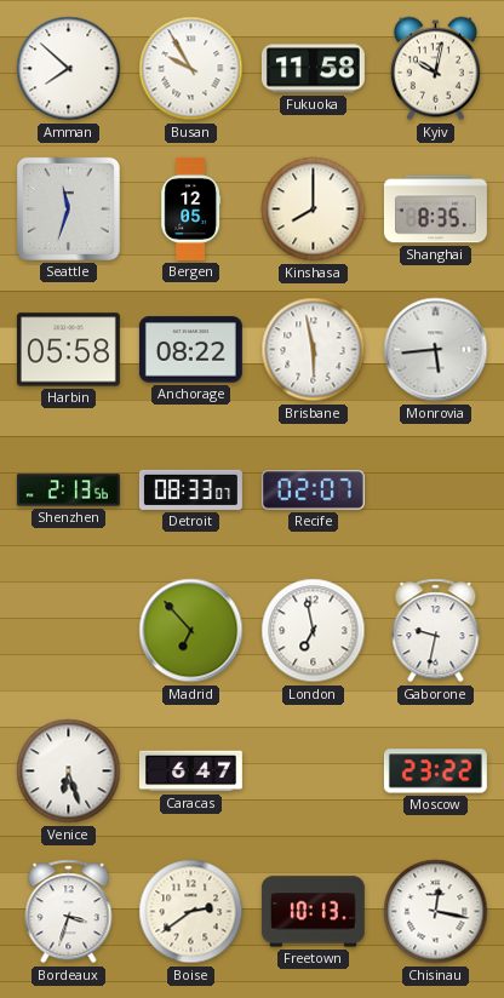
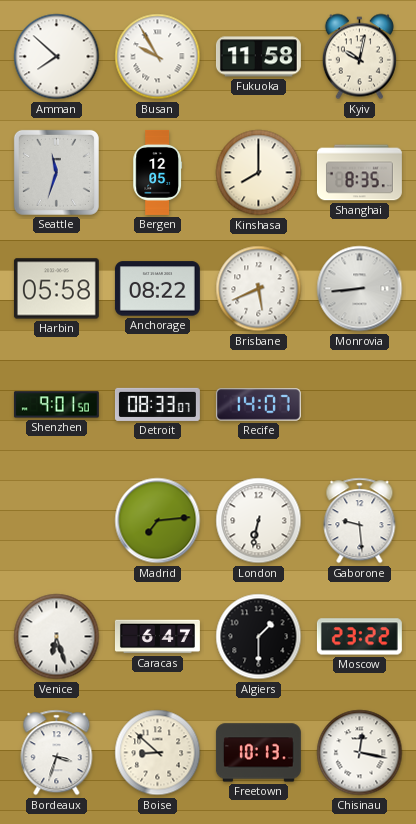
Brisbane: 5:58 -> 5:41 (259, 289)
Monrovia: 5:44 -> 8:44 (360, 289)
Shenzhen: 2:13 -> 9:01 (56, 405)
Recife: 02:07 -> 14:07 (258, 405)
Madrid: 6:53 -> 7:14 (158, 521)
London: 6:58 -> 6:32 (259, 521)
Gaborone: 9:32 -> 9:29 (360, 521)
Algiers: none -> 1:30 (259, 637)
Boise: 2:39 -> 8:52 (158, 753)
